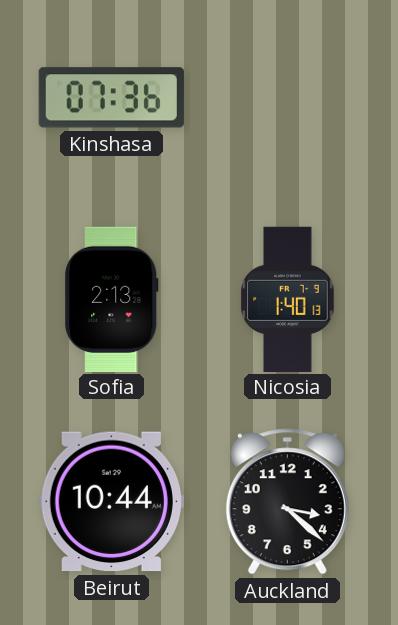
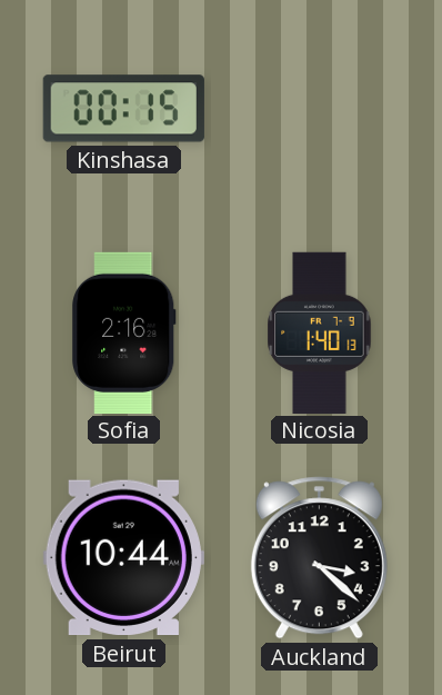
Kinshasa: 07:36 -> 00:15 (123, 109)
Sofia: 2:13 -> 2:16 (124, 332)
